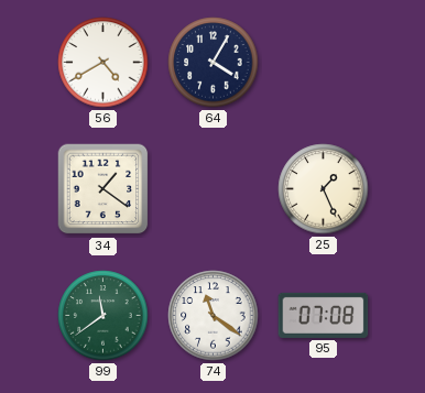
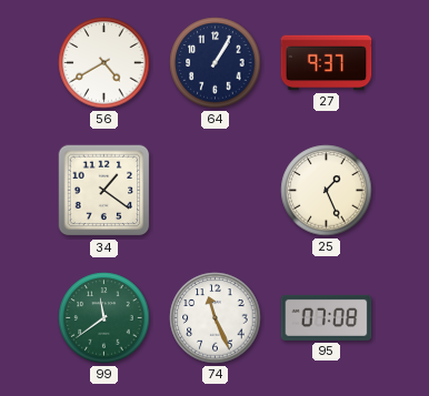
64: 4:05 -> 1:05 (216, 63)
27: none -> 9:37 (327, 63)
74: 11:21 -> 11:26 (216, 318)
